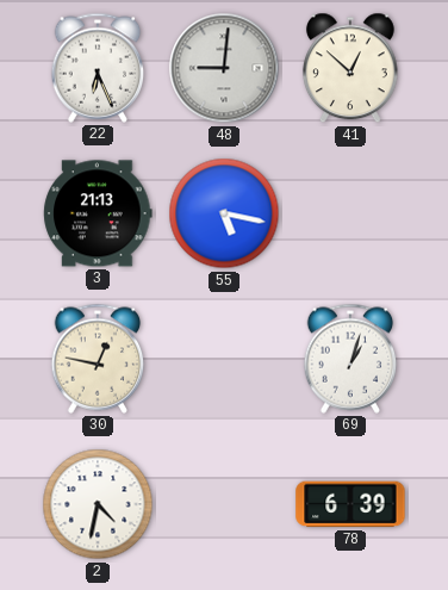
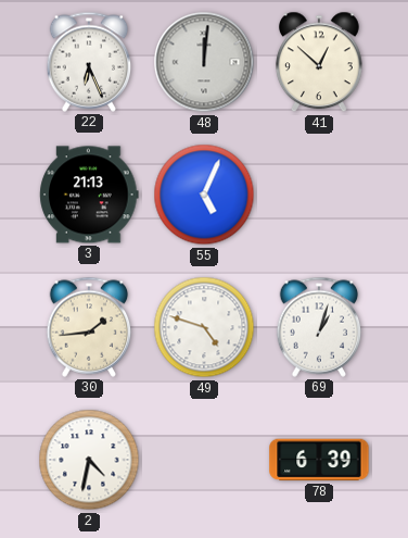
48: 9:01 -> 12:01 (204, 62)
55: 5:17 -> 5:04 (204, 195)
30: 12:47 -> 1:44 (89, 327)
49: none -> 4:48 (204, 327)
